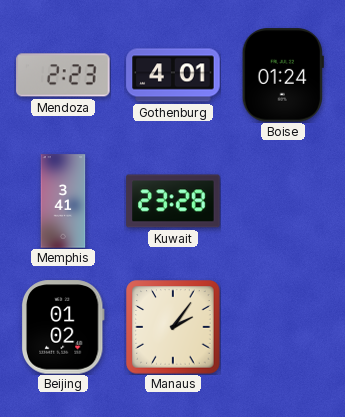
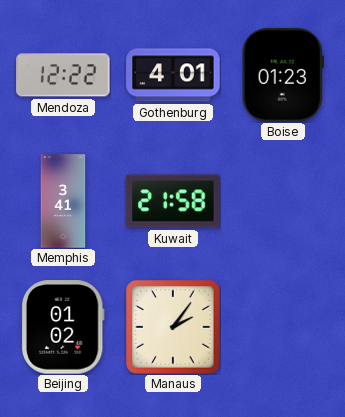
Mendoza: 2:23 -> 12:22 (63, 75)
Boise: 01:24 -> 01:23 (283, 75)
Kuwait: 23:28 -> 21:58 (173, 201)
